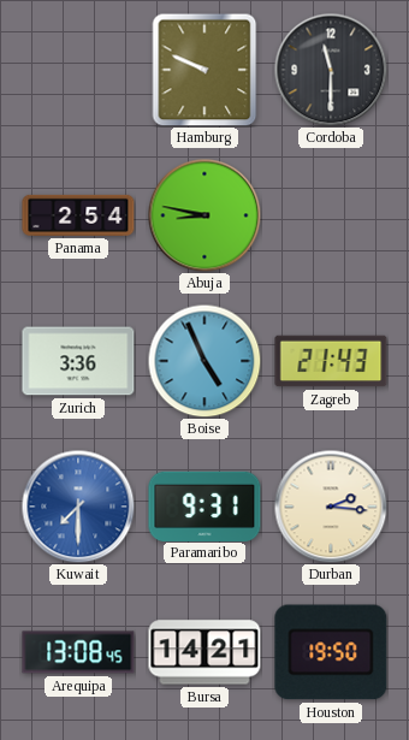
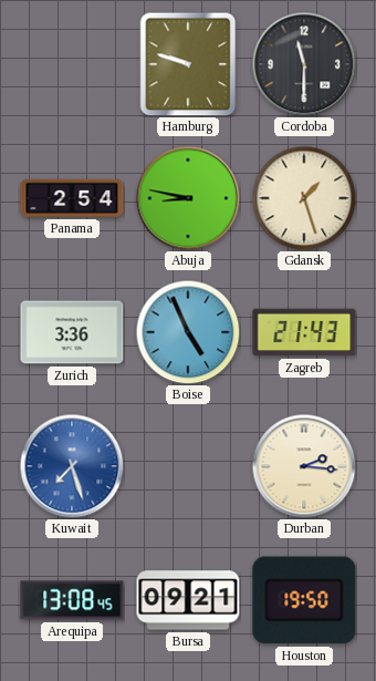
Hamburg: 9:49 -> 9:48 (188, 64)
Gdansk: none -> 1:27 (304, 198)
Kuwait: 7:30 -> 7:27 (72, 466)
Paramaribo: 9:31 -> none (204, 505)
Bursa: 14:21 -> 09:21 (188, 600)
